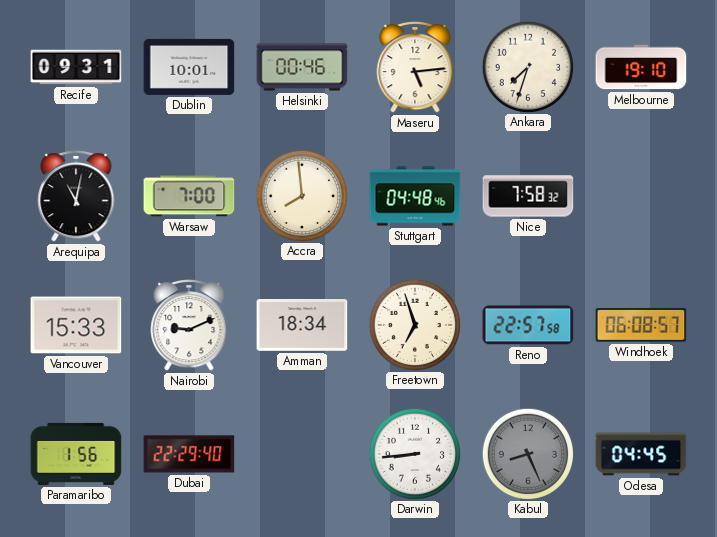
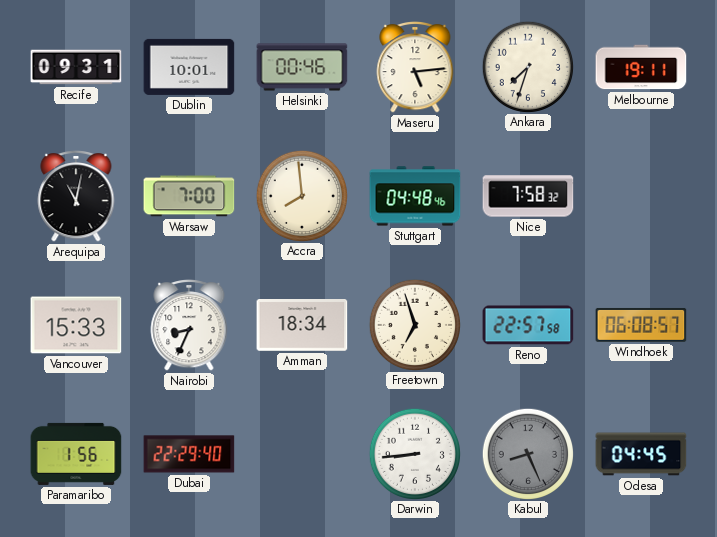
Melbourne: 19:10 -> 19:11 (641, 67)
Nairobi: 9:11 -> 8:34 (189, 326)
